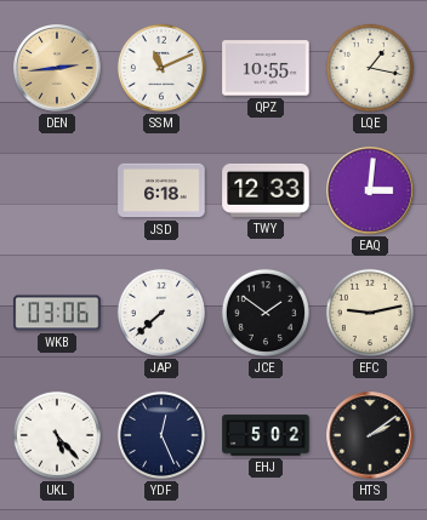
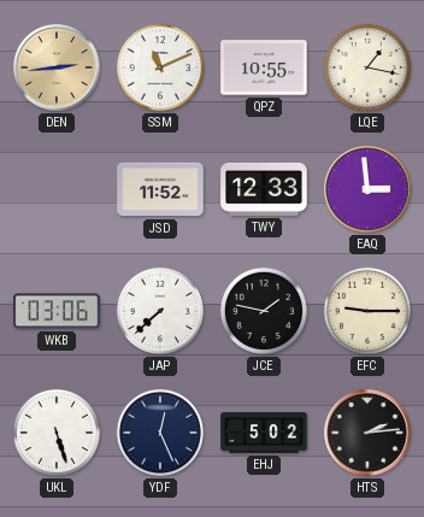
JSD: 6:18 -> 11:52 (160, 189)
EAQ: 3:01 -> 2:59 (367, 189)
JCE: 1:51 -> 1:47 (264, 311)
EFC: 9:13 -> 9:15 (367, 311)
UKL: 5:23 -> 5:27 (57, 433)
HTS: 2:09 -> 2:14 (367, 433)
